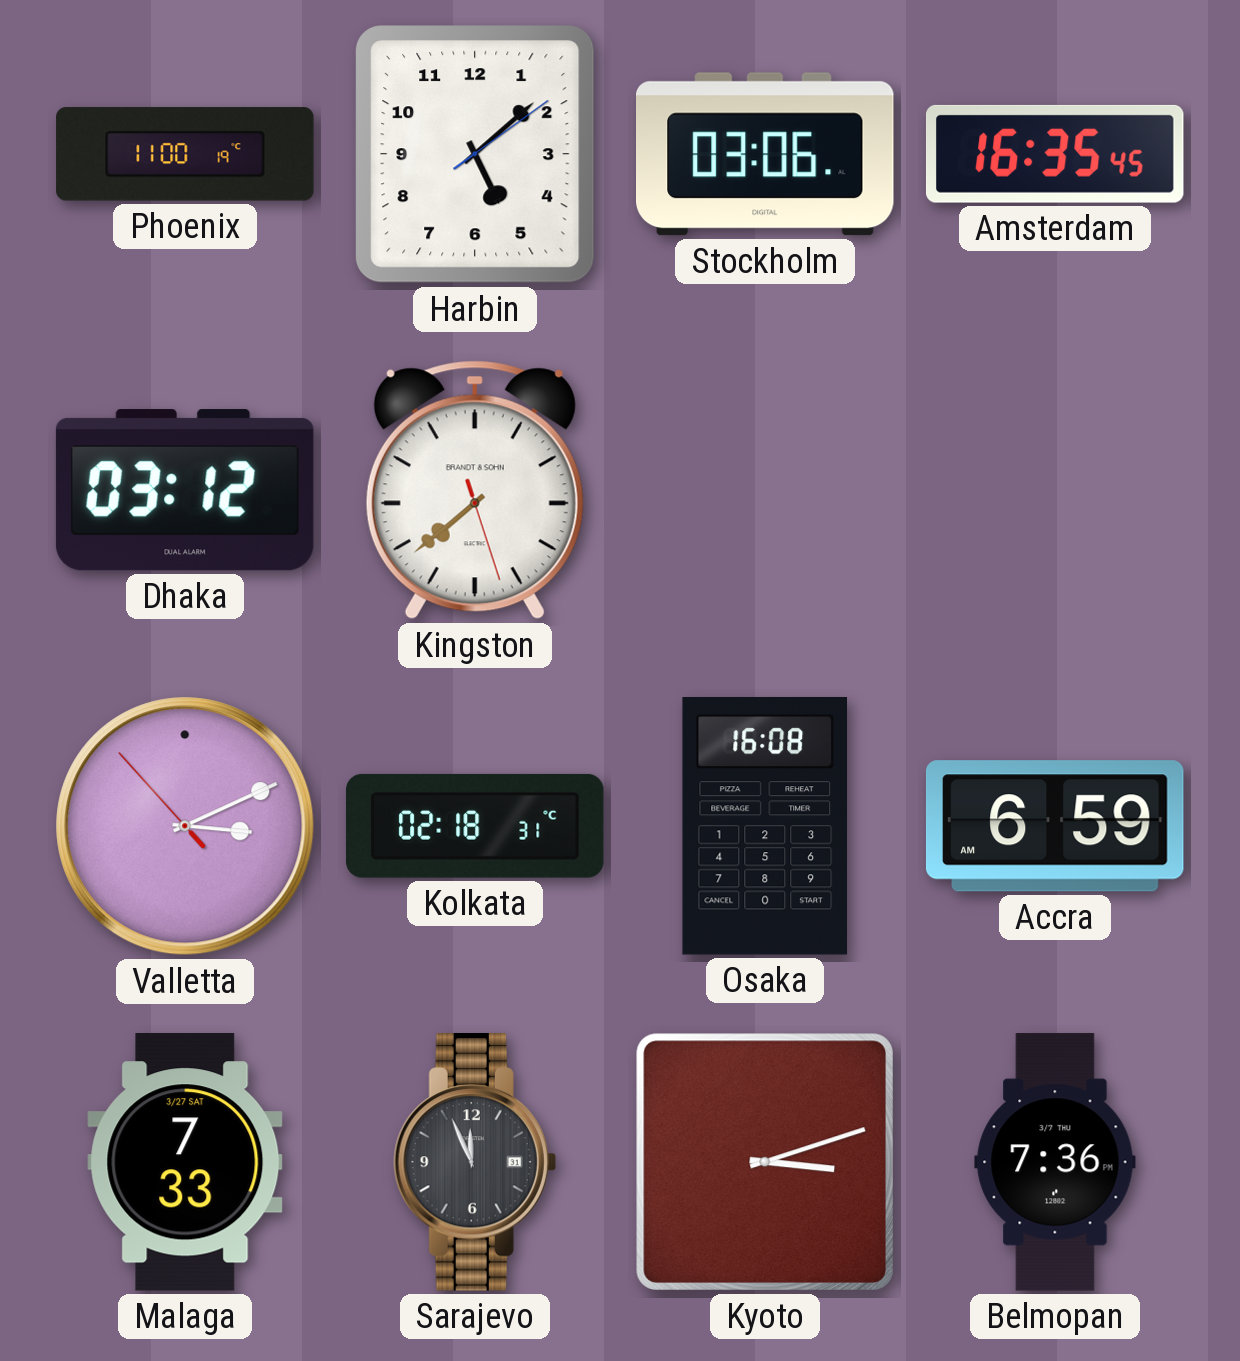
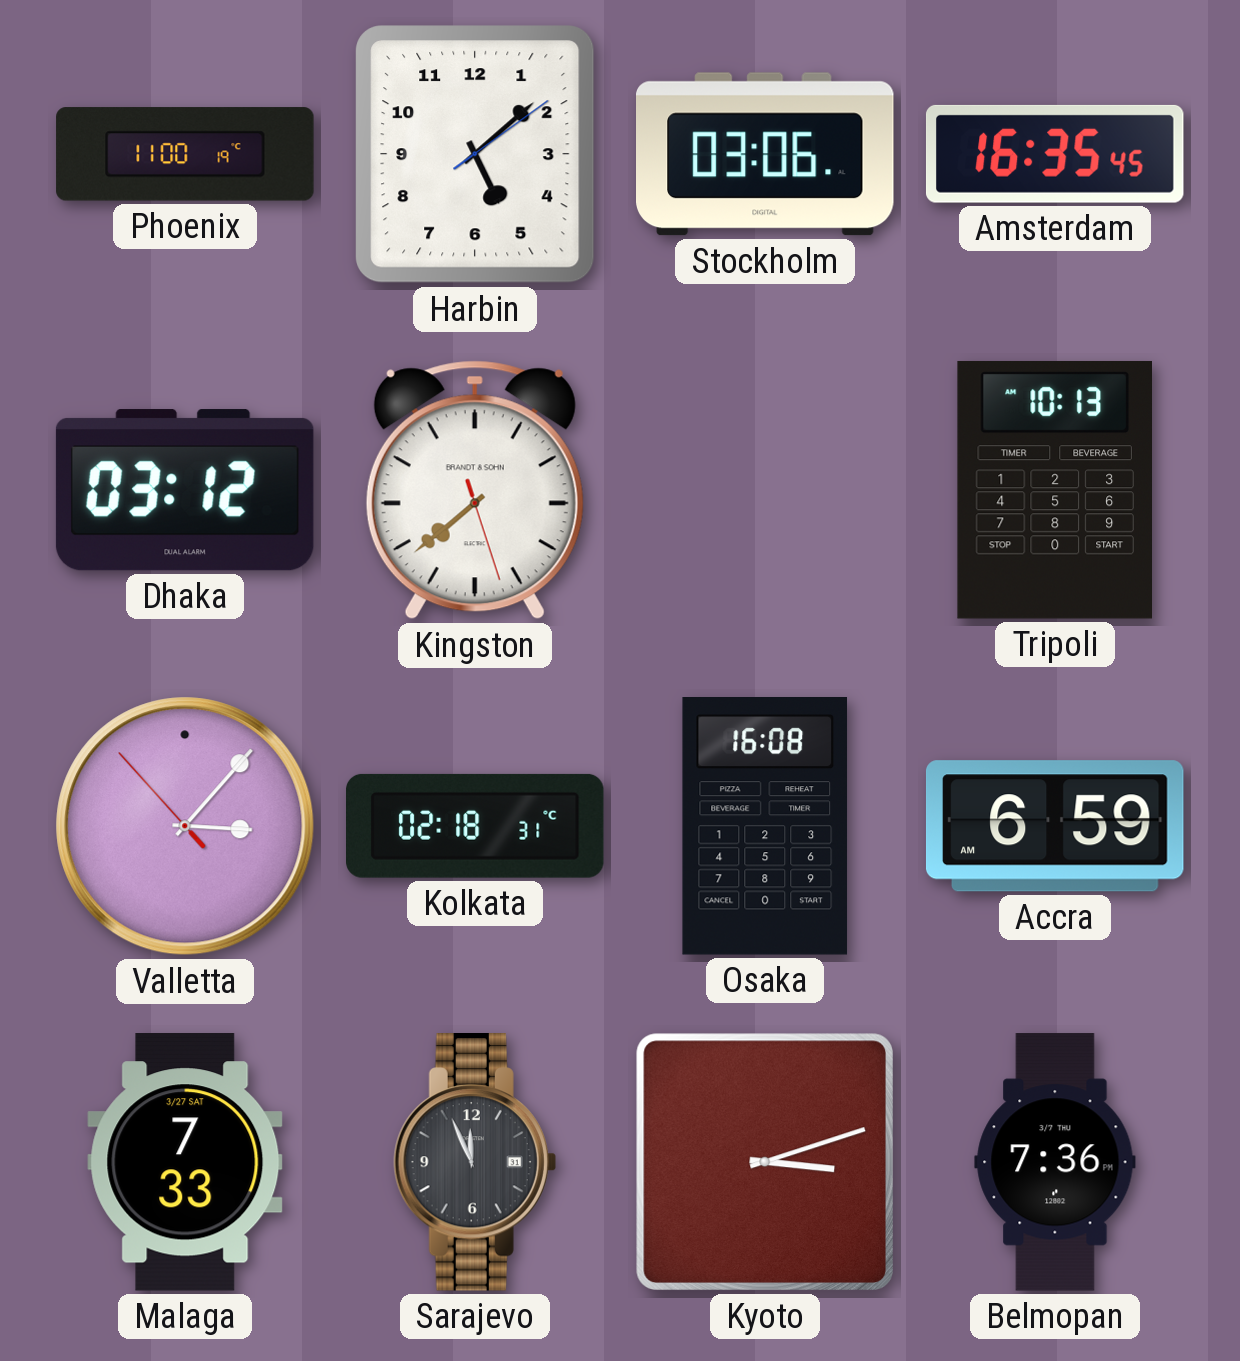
Tripoli: none -> 10:13 (1054, 490)
Valletta: 3:10 -> 3:06 (185, 826)
